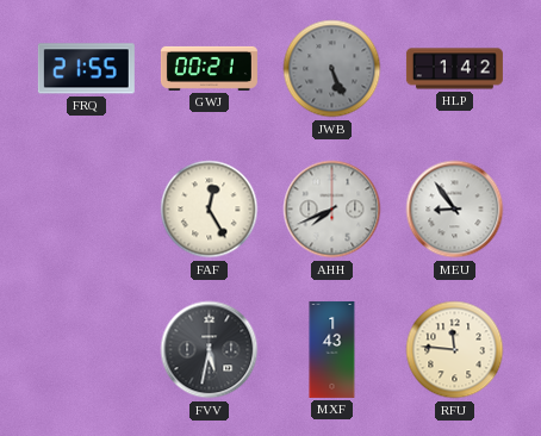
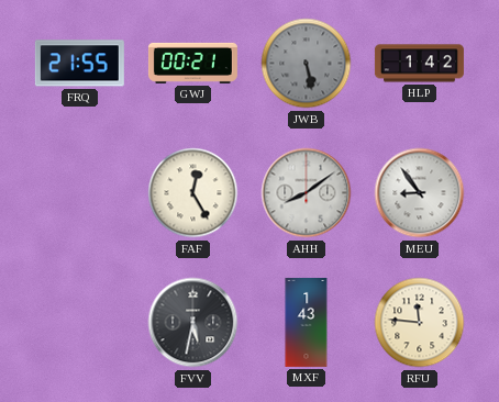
JWB: 5:26 -> 5:28 (307, 64)
AHH: 7:41 -> 8:09 (307, 193)
